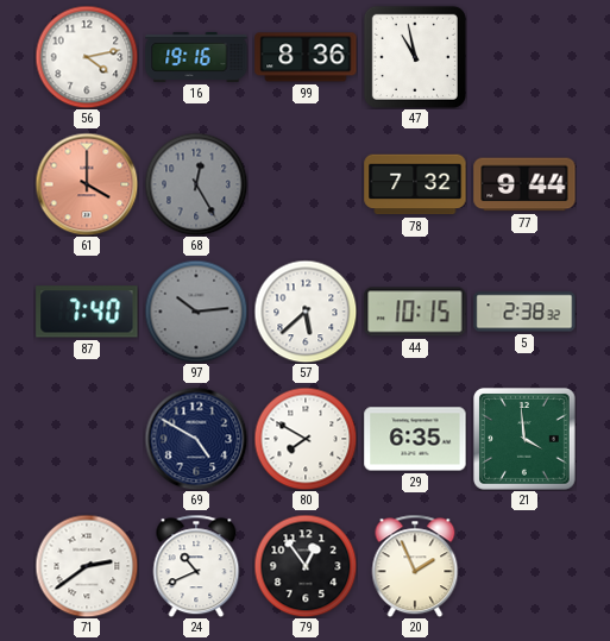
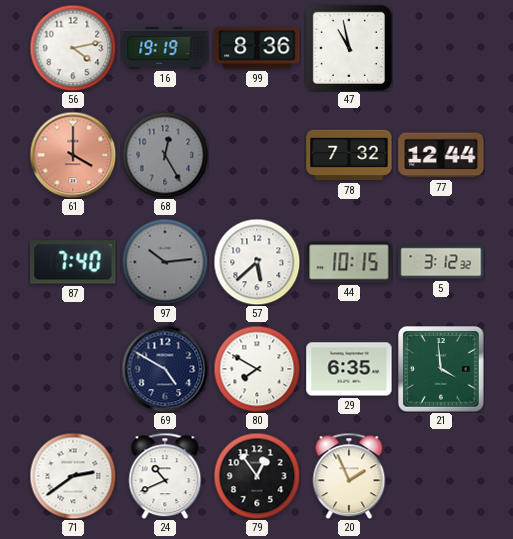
16: 19:16 -> 19:19 (165, 48)
77: 9:44 -> 12:44 (441, 155)
5: 2:38 -> 3:12 (441, 262)
